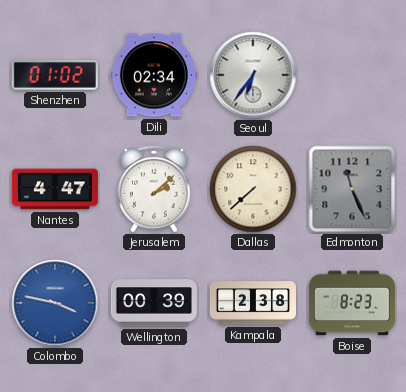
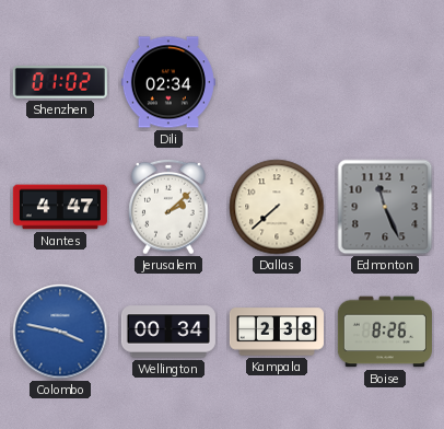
Seoul: 6:36 -> none (253, 75)
Wellington: 00:39 -> 00:34 (168, 332)
Boise: 8:23 -> 8:26 (385, 332)
